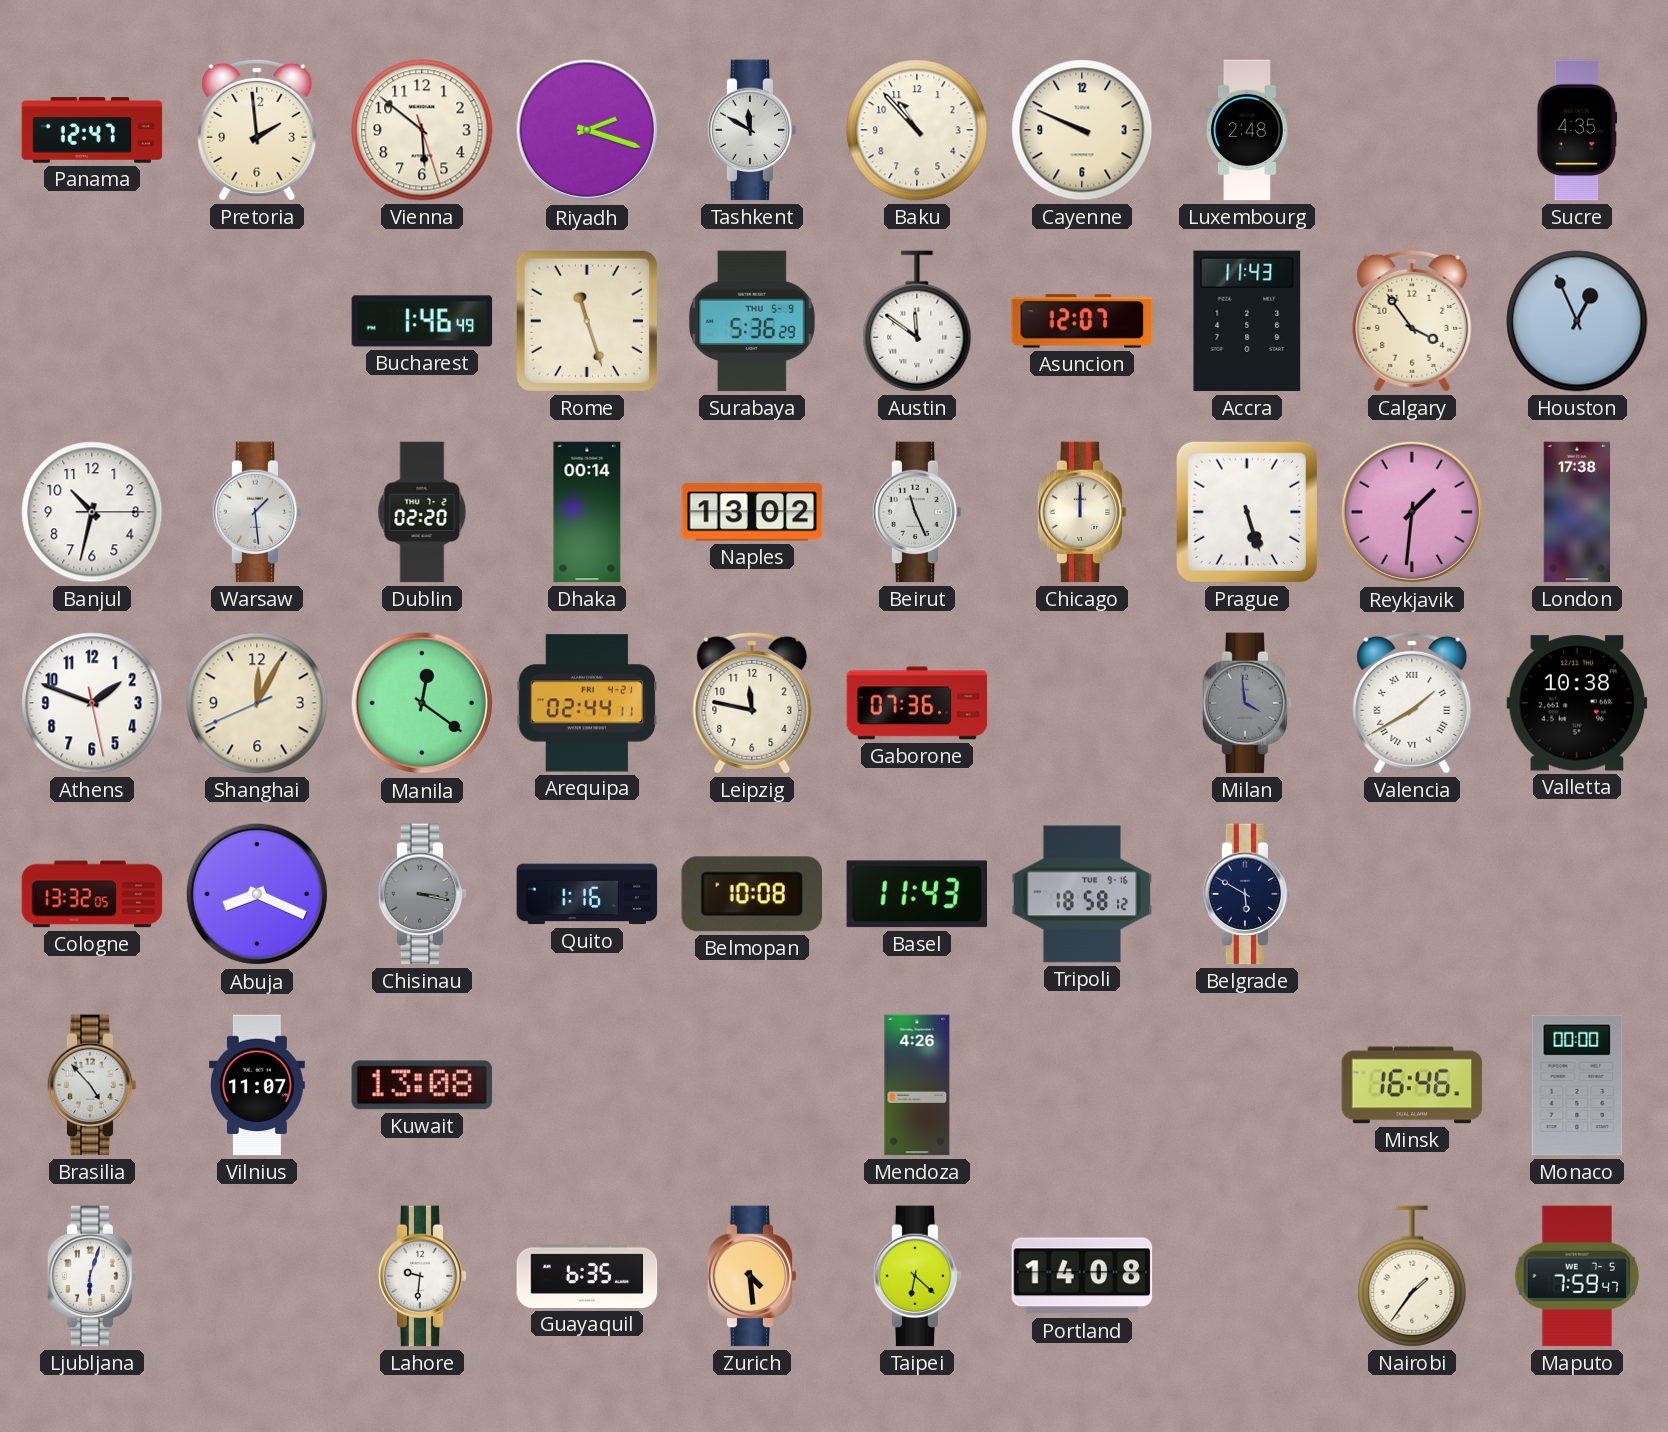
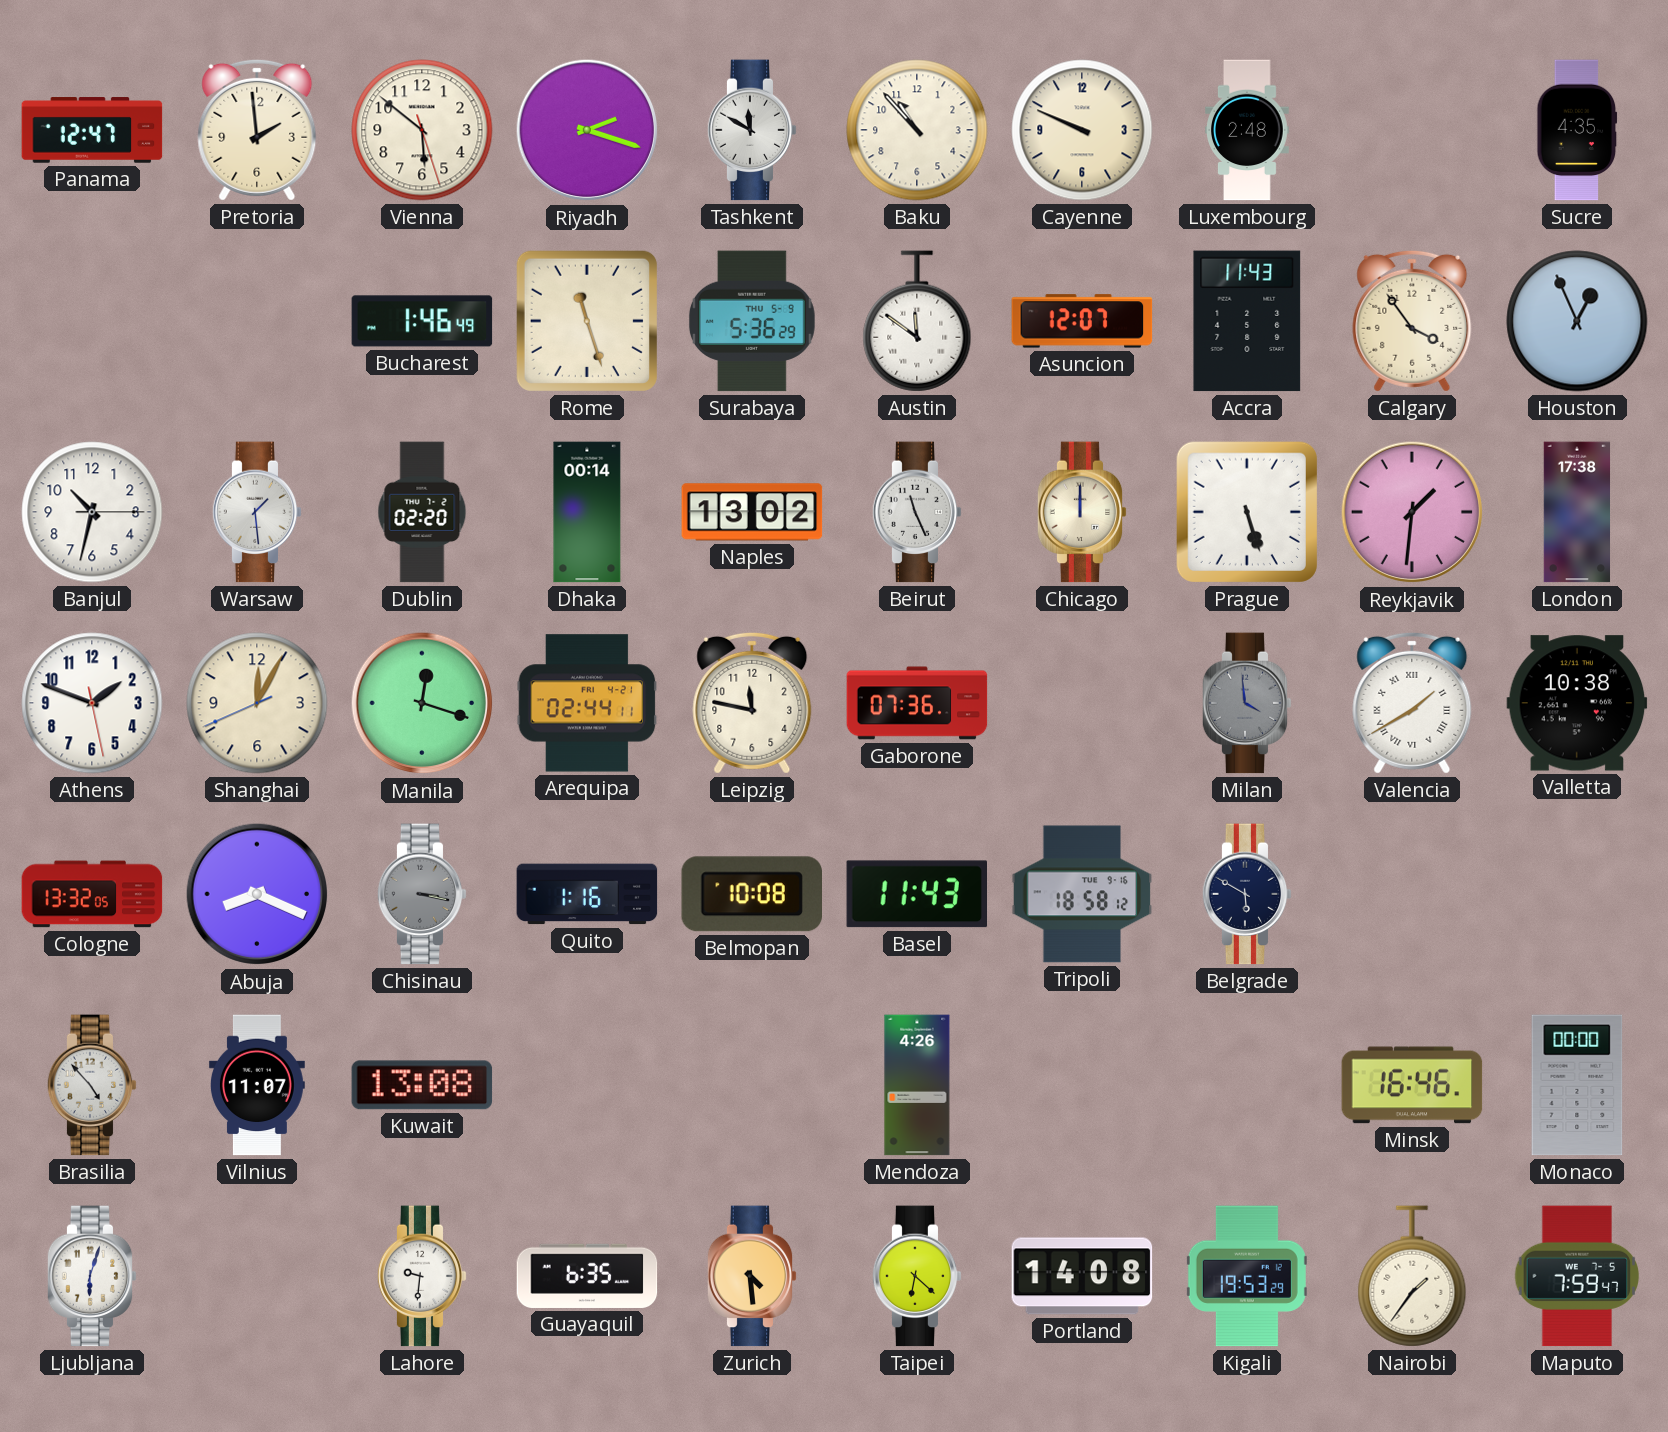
Manila: 12:21 -> 12:18 (422, 703)
Kigali: none -> 19:53 (1247, 1276)
